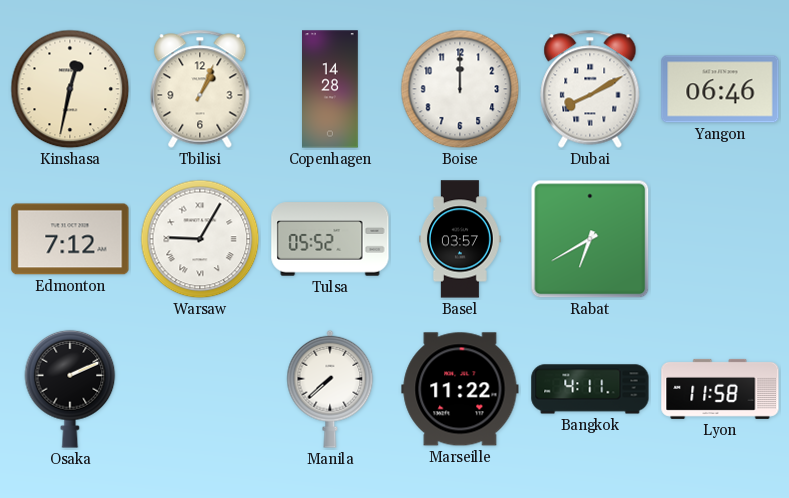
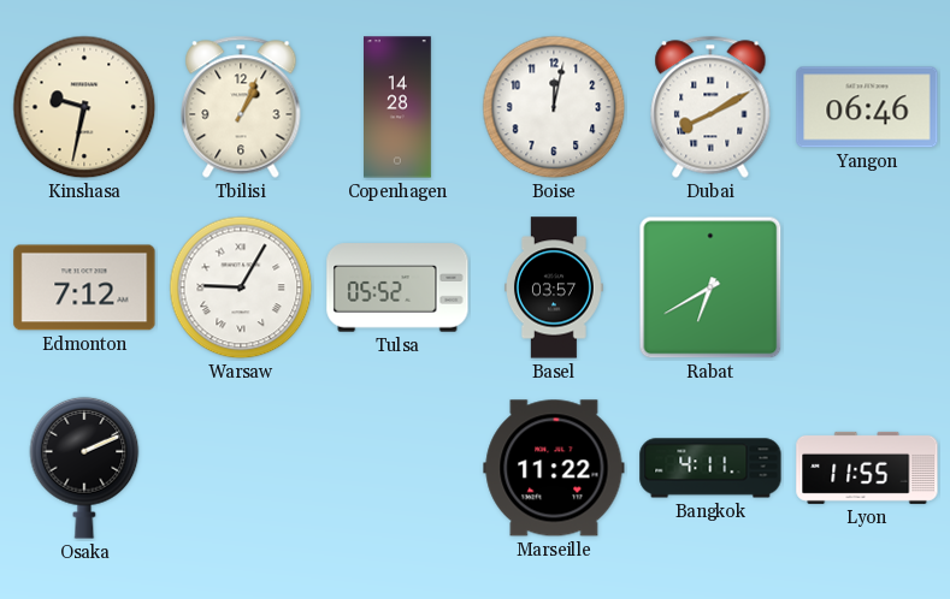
Kinshasa: 12:32 -> 9:32 (84, 107)
Boise: 12:00 -> 12:02 (554, 107)
Manila: 7:38 -> none (330, 389)
Lyon: 11:58 -> 11:55 (867, 468)
